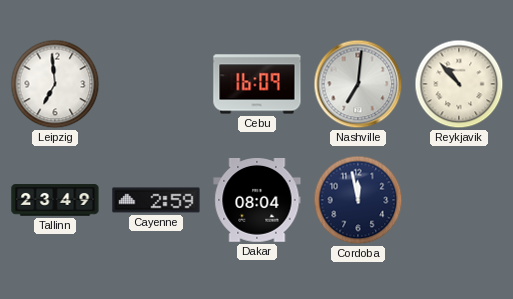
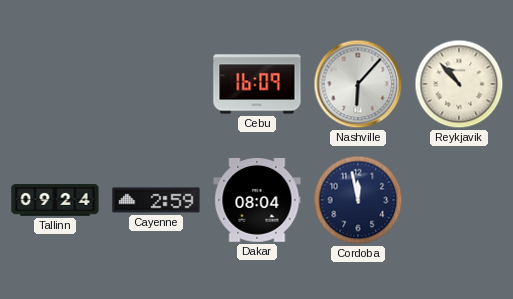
Leipzig: 6:59 -> none (55, 84)
Nashville: 7:01 -> 6:07 (358, 84)
Tallinn: 23:49 -> 09:24 (55, 200)
